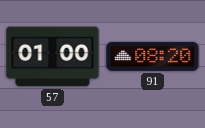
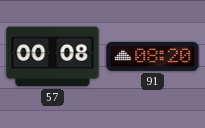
57: 01:00 -> 00:08 (53, 57)
